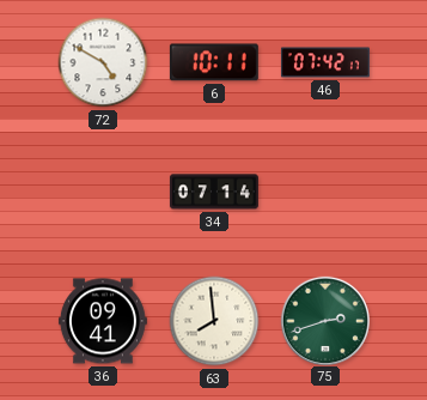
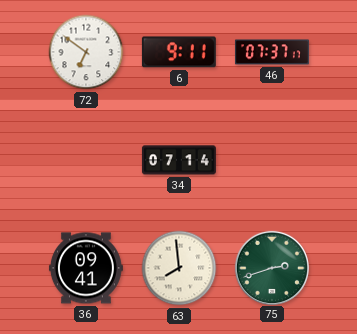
72: 4:50 -> 6:51 (86, 52)
6: 10:11 -> 9:11 (179, 52)
46: 07:42 -> 07:37 (272, 52)
